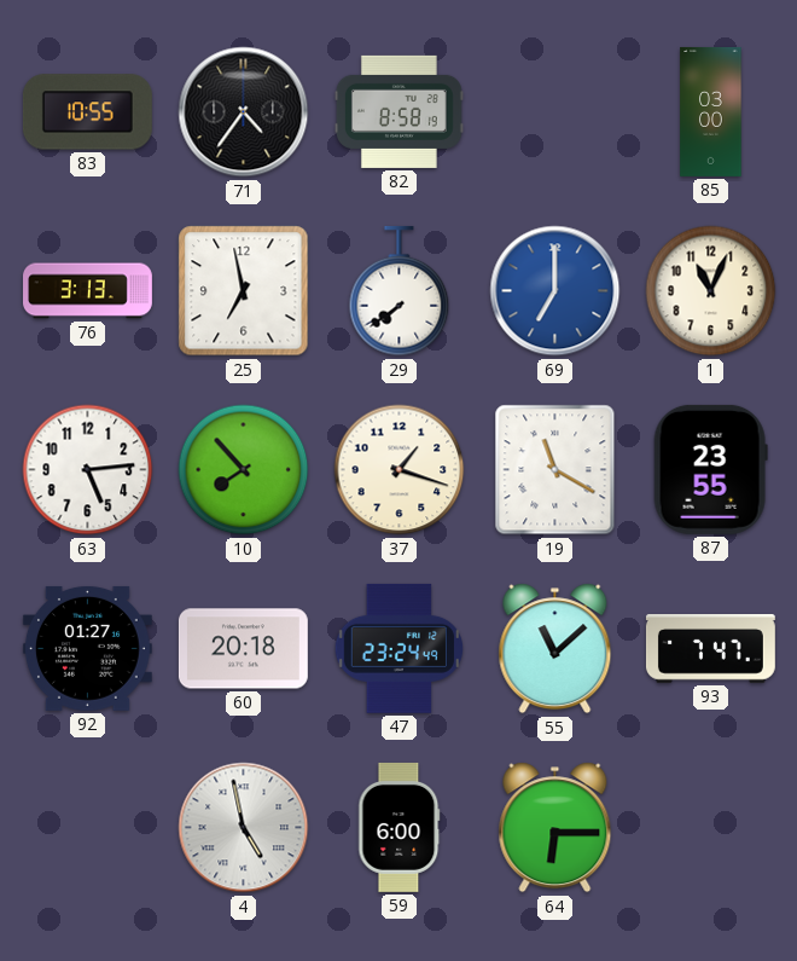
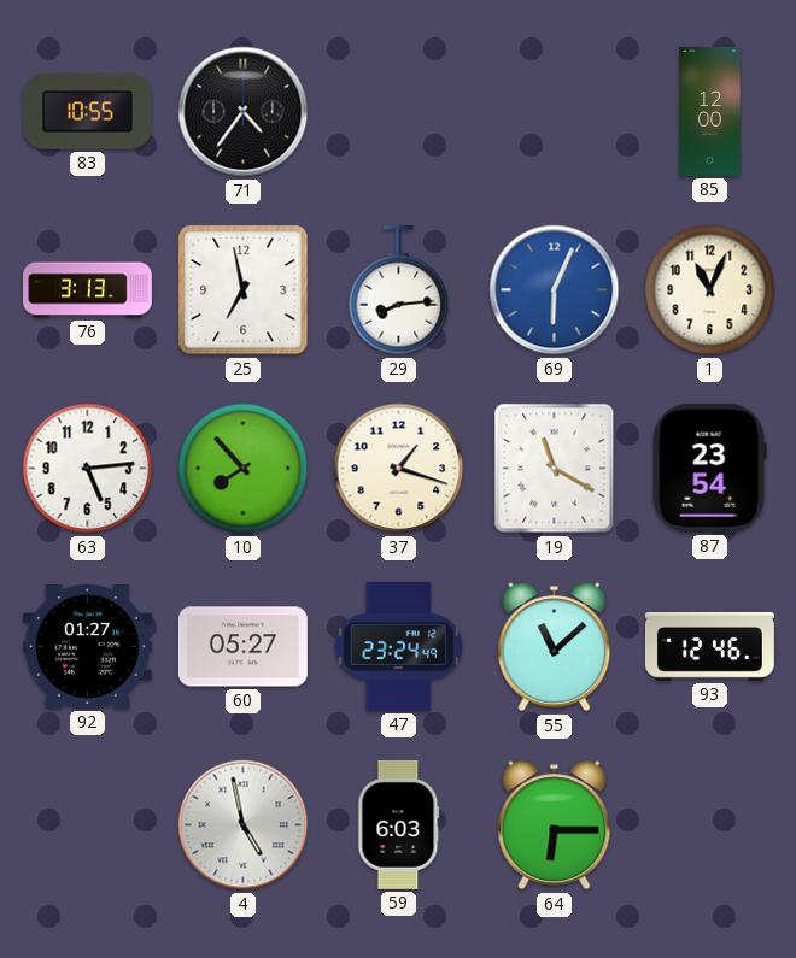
82: 8:58 -> none (398, 111)
85: 03:00 -> 12:00 (710, 112)
29: 7:39 -> 8:14 (399, 290)
69: 7:00 -> 6:04 (555, 290)
87: 23:55 -> 23:54 (709, 468)
60: 20:18 -> 05:27 (242, 647)
93: 7:47 -> 12:46 (709, 647)
59: 6:00 -> 6:03 (399, 824)
